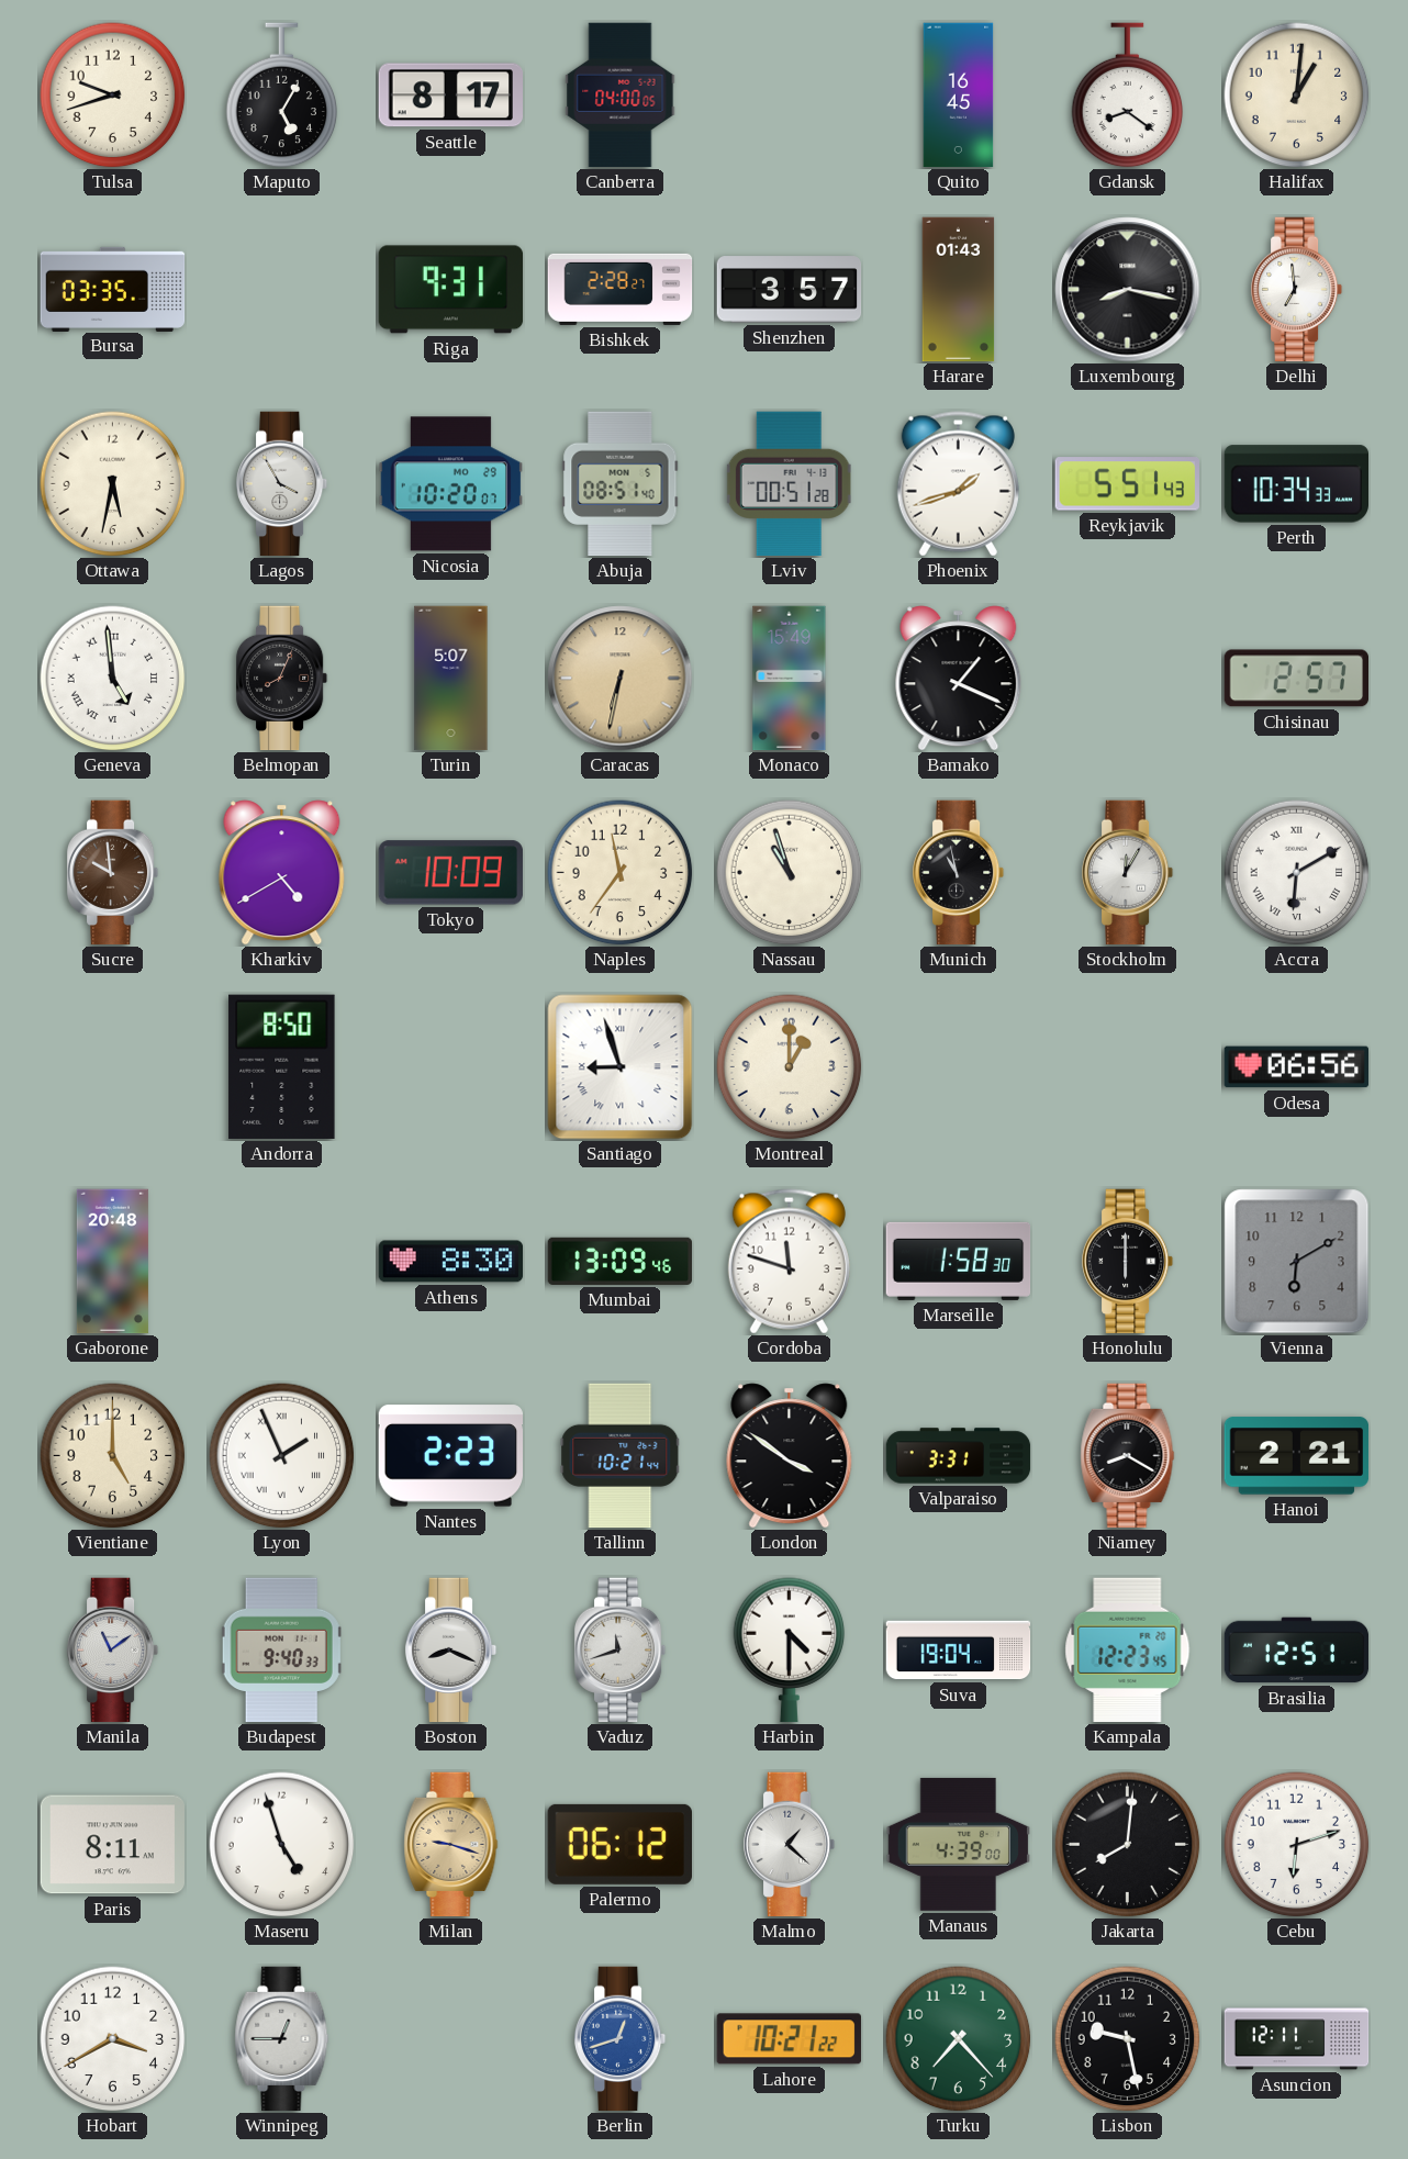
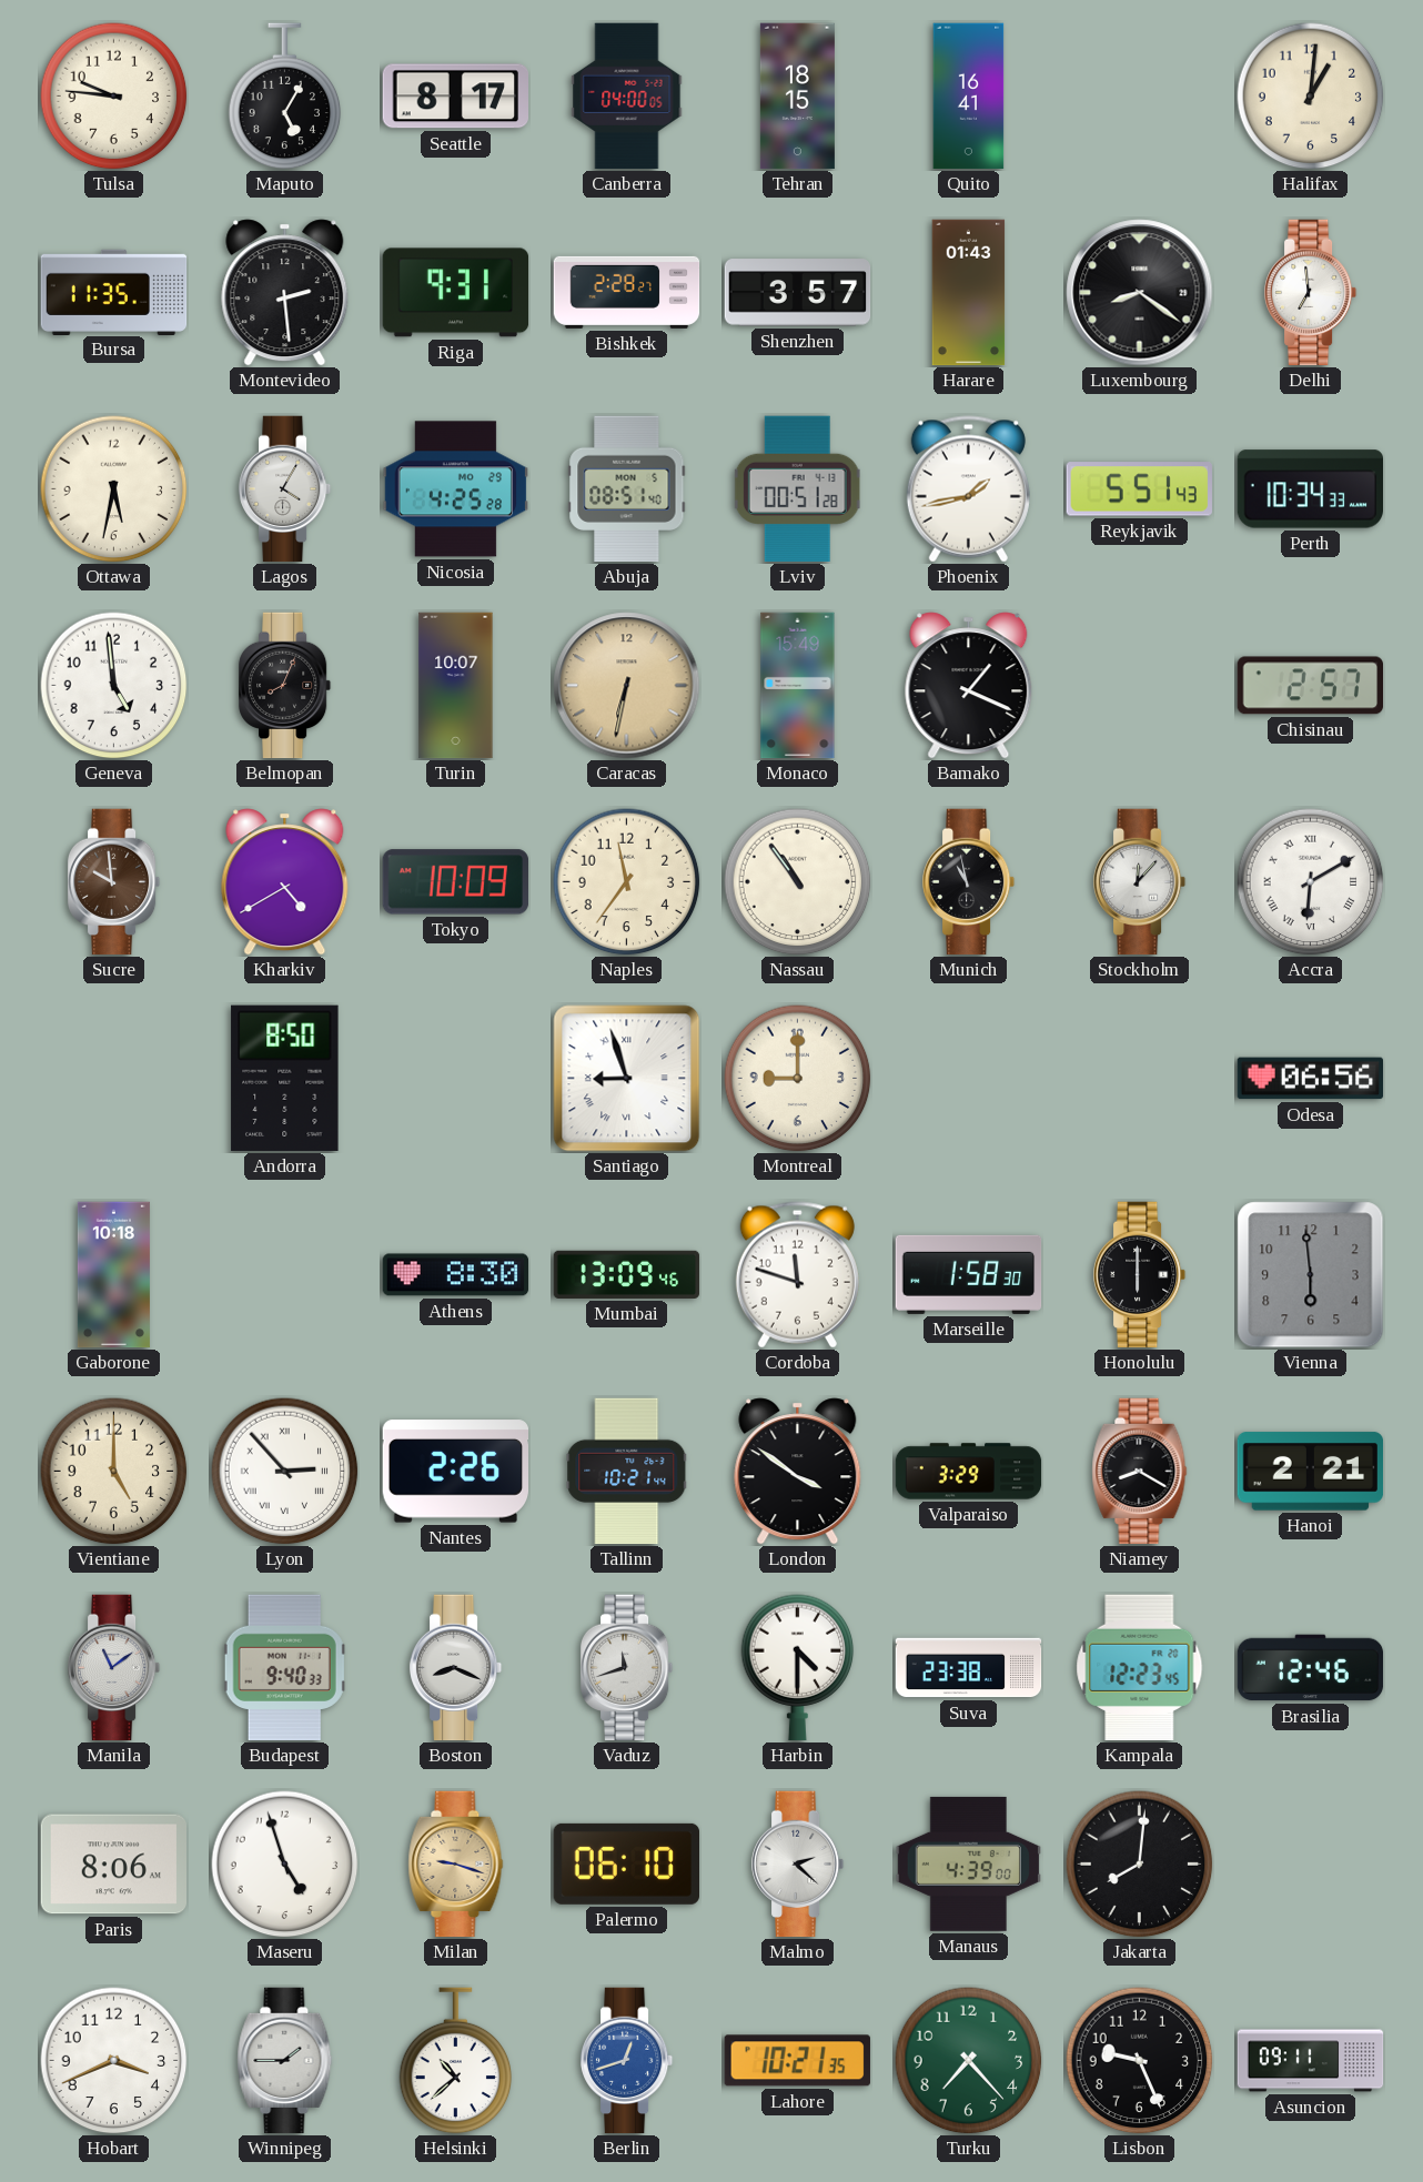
Tulsa: 9:42 -> 9:46 (114, 97)
Tehran: none -> 18:15 (797, 97)
Quito: 16:45 -> 16:41 (969, 97)
Gdansk: 8:21 -> none (1128, 96)
Bursa: 03:35 -> 11:35 (114, 292)
Montevideo: none -> 2:29 (285, 293)
Luxembourg: 8:17 -> 8:21 (1140, 293)
Lagos: 3:55 -> 4:05 (285, 489)
Nicosia: 10:20 -> 4:25 (456, 489)
Phoenix: 1:42 -> 1:43 (968, 489)
Geneva numerals: Roman -> Arabic (114, 686)
Turin: 5:07 -> 10:07 (456, 686)
Nassau: 10:57 -> 10:54 (798, 882)
Stockholm: 12:05 -> 12:07 (1140, 882)
Montreal: 1:00 -> 9:00 (798, 1079)
Gaborone: 20:48 -> 10:18 (113, 1275)
Vienna: 6:10 -> 5:59 (1311, 1275)
Lyon: 1:56 -> 2:53 (285, 1472)
Nantes: 2:23 -> 2:26 (455, 1472)
Valparaiso: 3:31 -> 3:29 (969, 1472)
Suva: 19:04 -> 23:38 (969, 1668)
Brasilia: 12:51 -> 12:46 (1311, 1668)
Paris: 8:11 -> 8:06 (114, 1865)
Palermo: 06:12 -> 06:10 (626, 1863)
Malmo: 1:22 -> 2:22 (798, 1865)
Cebu: 6:12 -> none (1297, 1845)
Hobart: 3:40 -> 3:41 (114, 2061)
Winnipeg: 12:45 -> 1:45 (285, 2061)
Helsinki: none -> 10:38 (456, 2061)
Lahore: 10:21:22 -> 10:21:35 (797, 2061)
Lisbon: 9:28 -> 9:26 (1140, 2061)
Asuncion: 12:11 -> 09:11 (1311, 2061)
